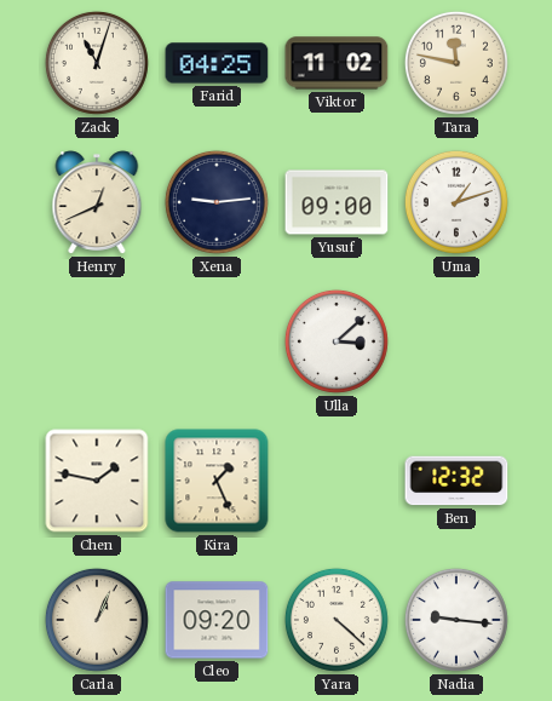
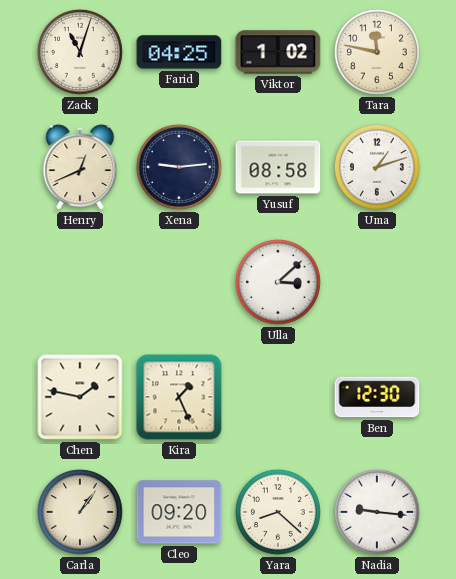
Viktor: 11:02 -> 1:02 (278, 52)
Yusuf: 09:00 -> 08:58 (278, 167)
Ben: 12:32 -> 12:30 (377, 397)
Carla: 1:04 -> 1:06 (80, 512)
Yara: 4:22 -> 8:22 (278, 512)
